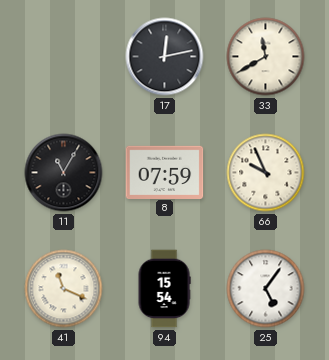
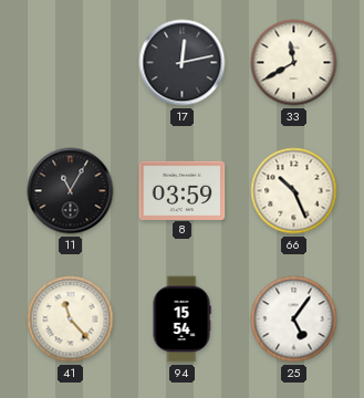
8: 07:59 -> 03:59 (183, 190)
66: 9:56 -> 10:26 (294, 191)
41: 11:19 -> 11:23 (71, 320)
